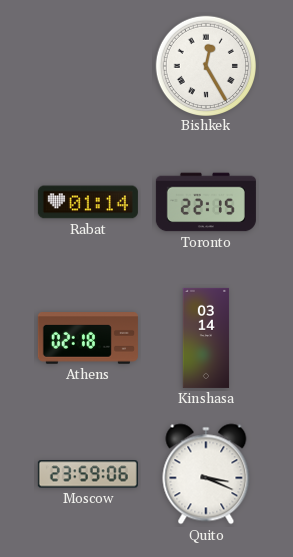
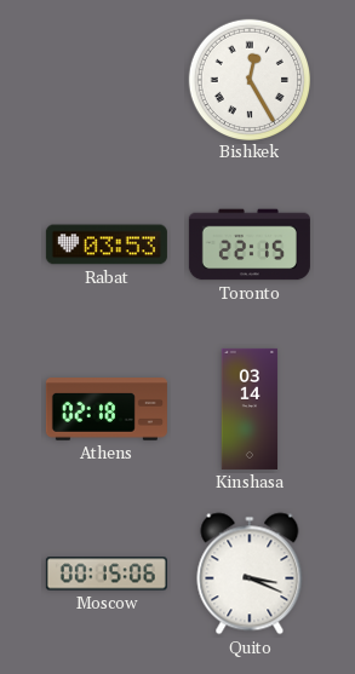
Rabat: 01:14 -> 03:53 (107, 244)
Moscow: 23:59 -> 00:15 (107, 574)
